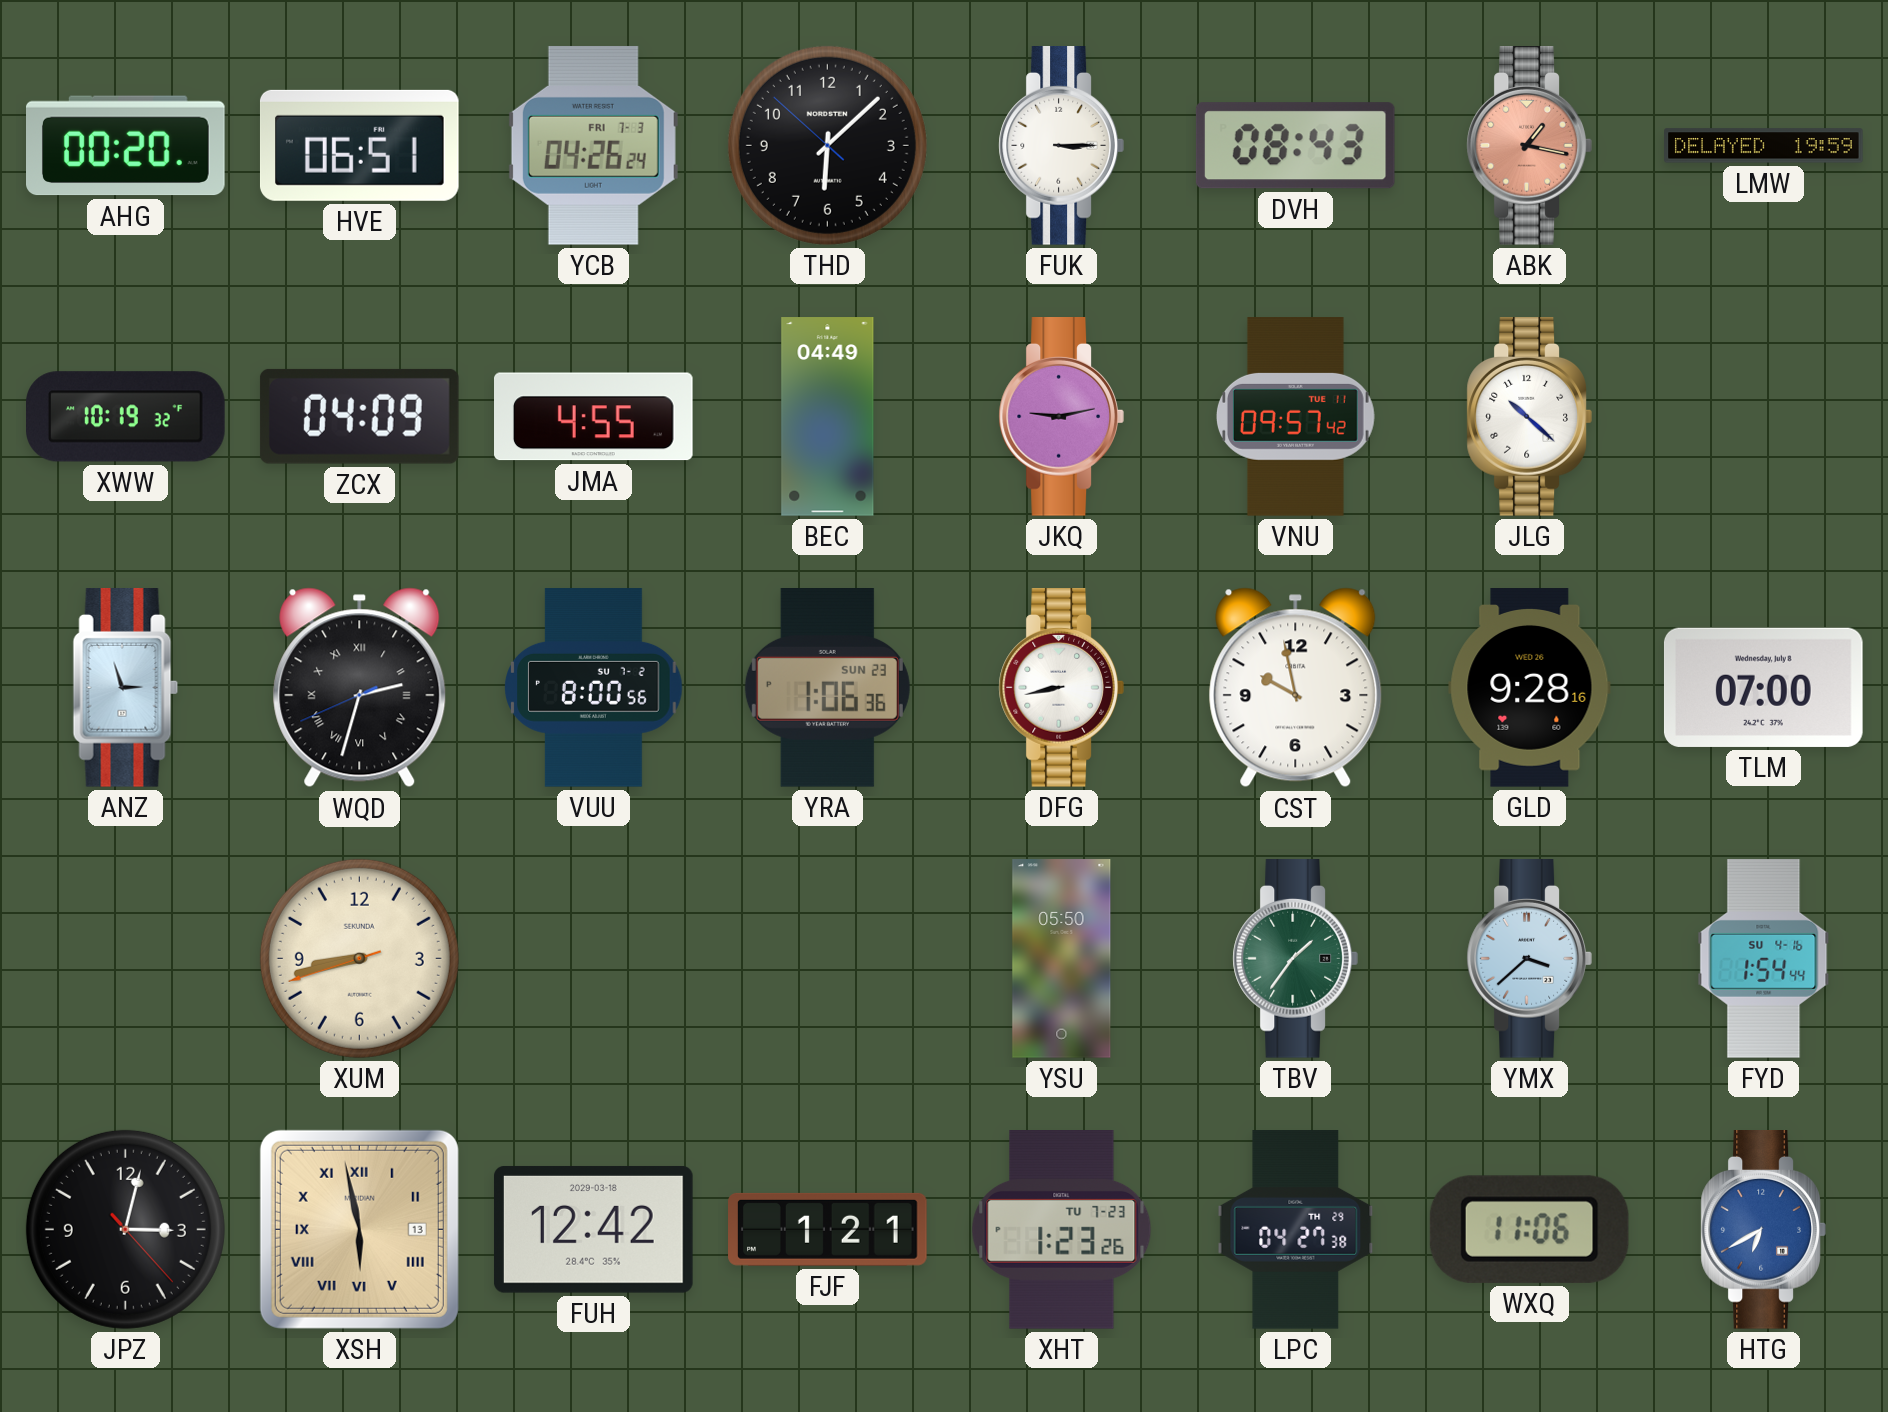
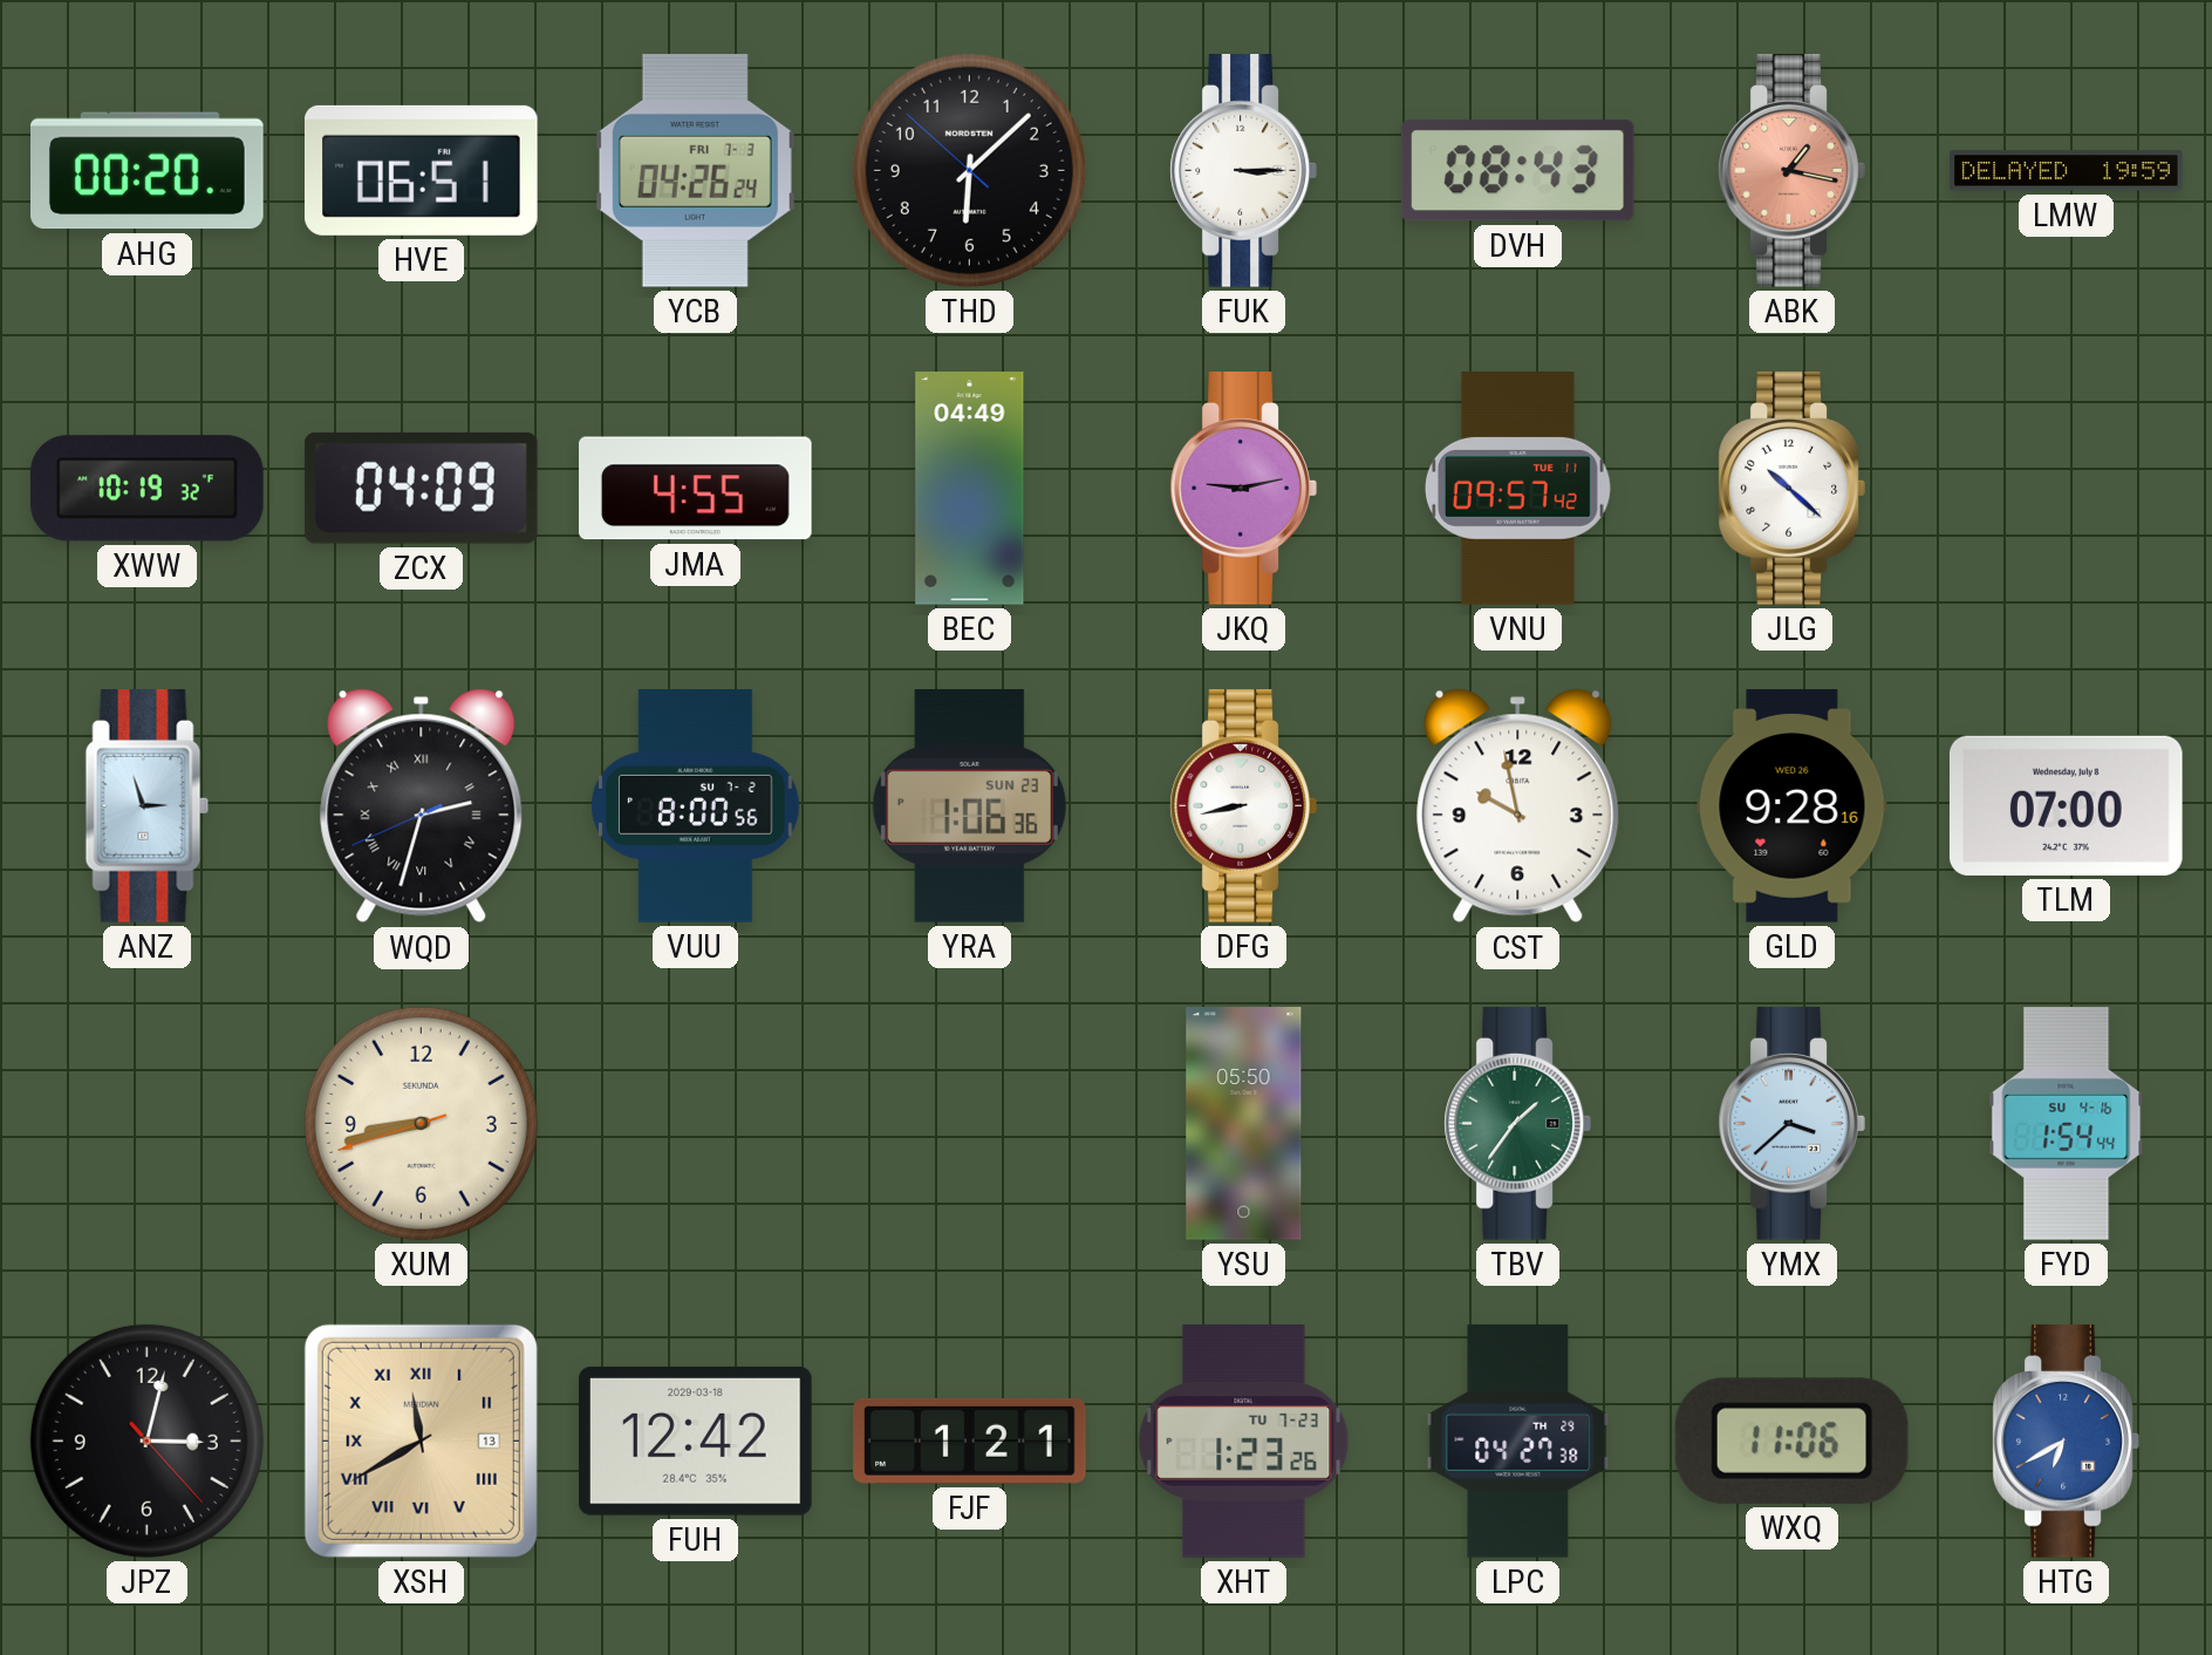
XSH: 5:58 -> 11:40 (421, 1441)
